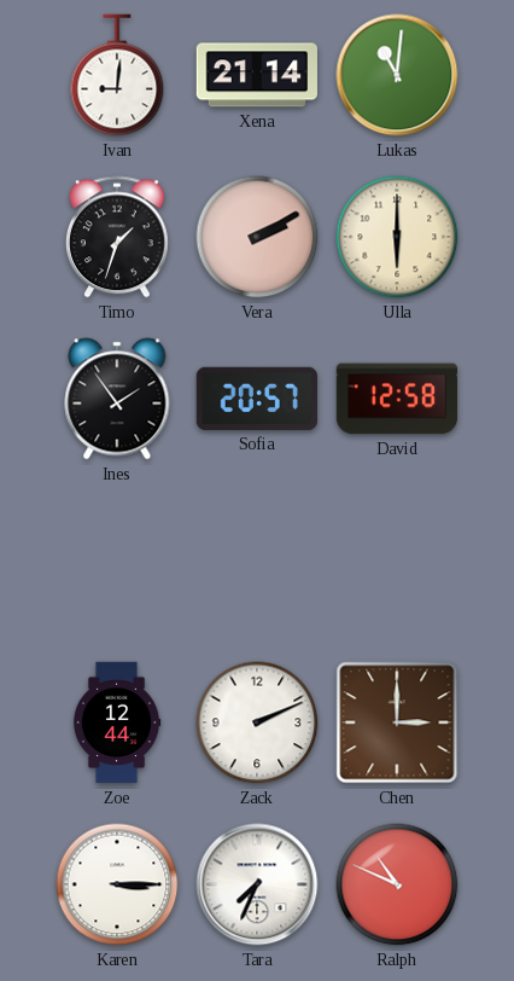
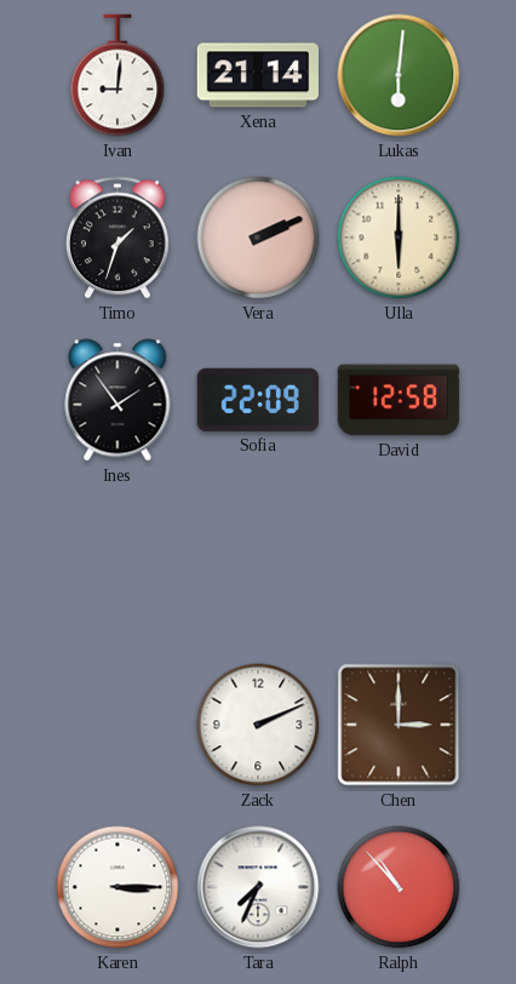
Lukas: 11:01 -> 6:01 (399, 75)
Vera: 2:10 -> 2:11 (258, 238)
Sofia: 20:57 -> 22:09 (257, 400)
Zoe: 12:44 -> none (117, 722)
Ralph: 10:49 -> 10:53 (399, 887)
